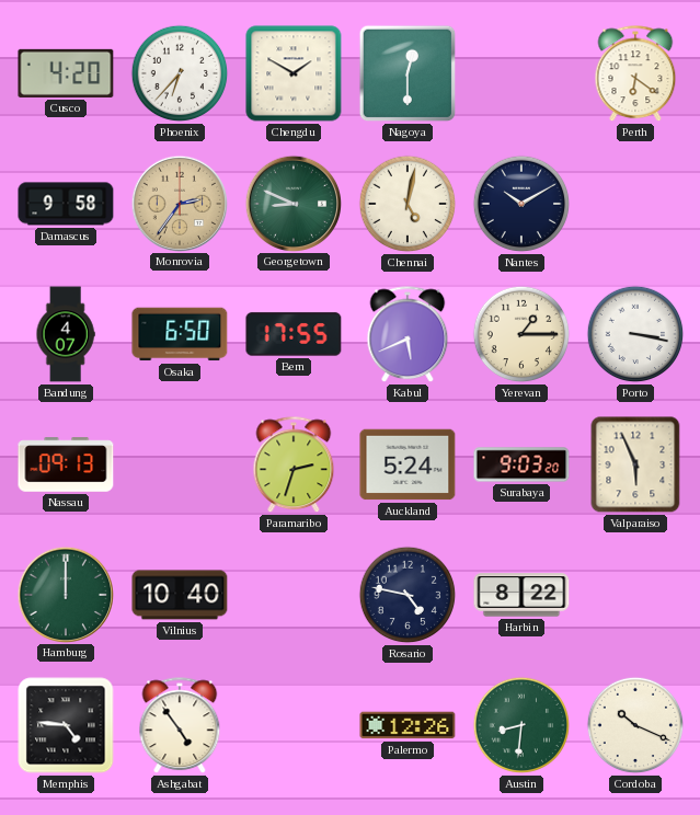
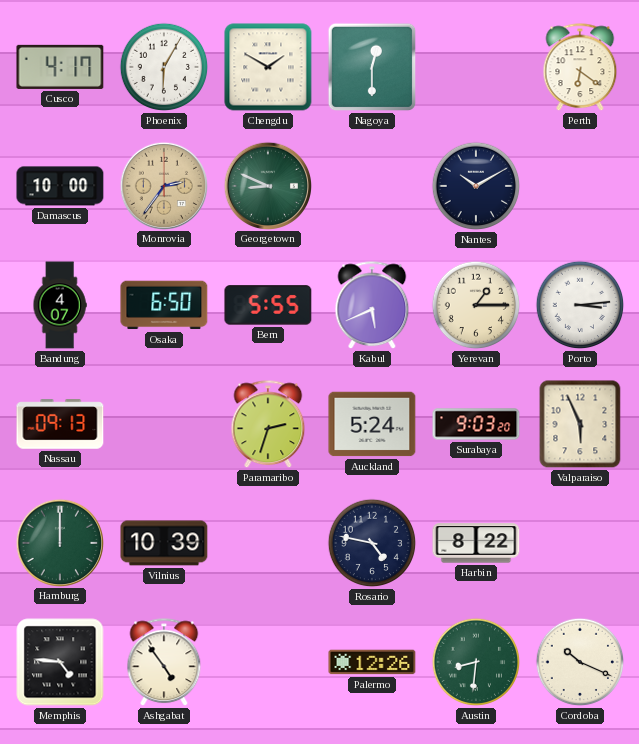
Cusco: 4:20 -> 4:17 (60, 67)
Phoenix: 6:37 -> 6:05 (164, 67)
Damascus: 9:58 -> 10:00 (60, 186)
Chennai: 5:02 -> none (408, 204)
Bern: 17:55 -> 5:55 (268, 305)
Porto: 3:17 -> 3:14 (580, 305)
Vilnius: 10:40 -> 10:39 (164, 543)
